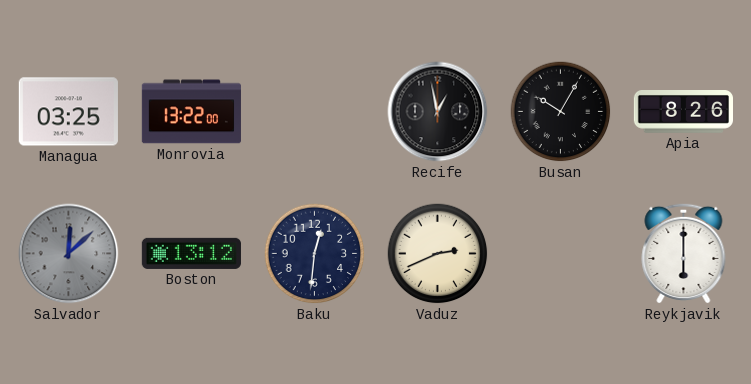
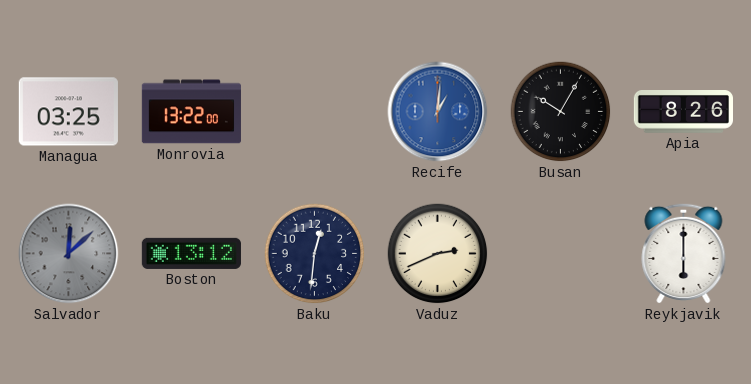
Recife: 12:58 -> 1:01 (438, 112)
Recife dial: black -> blue (438, 112)
